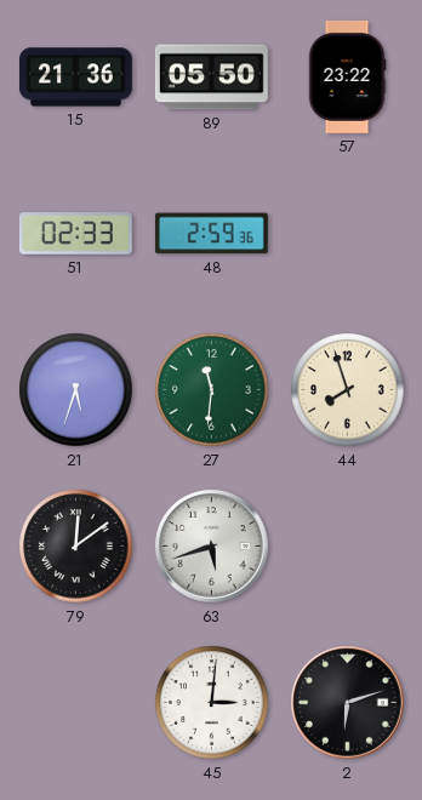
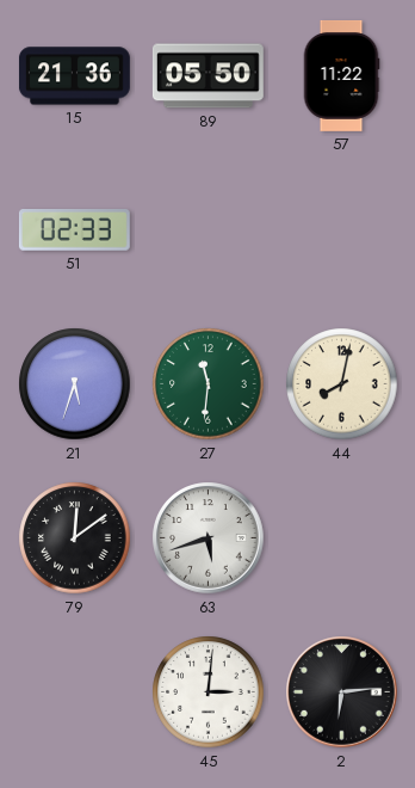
57: 23:22 -> 11:22 (341, 75)
48: 2:59 -> none (211, 234)
44: 7:57 -> 8:02 (342, 384)
2: 6:12 -> 6:14 (342, 692)
